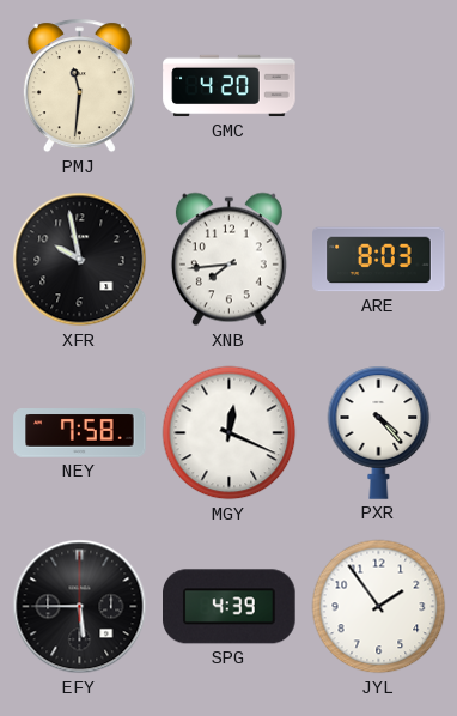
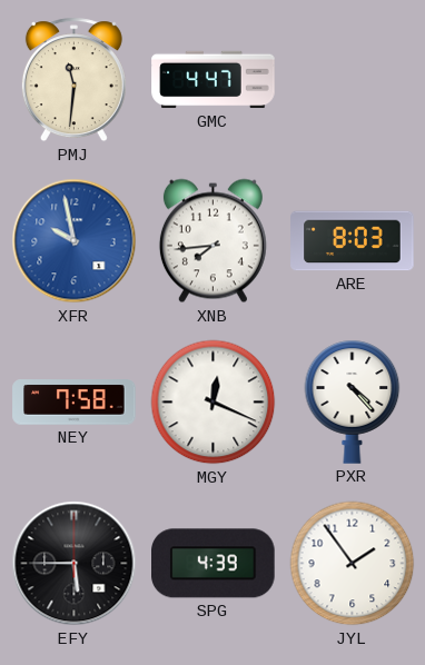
GMC: 4:20 -> 4:47 (214, 80)
XFR dial: black -> blue (75, 241)
